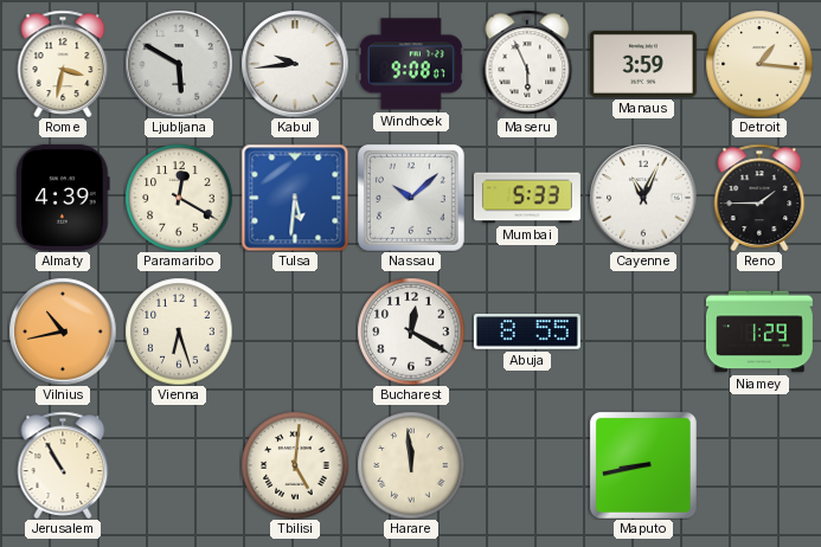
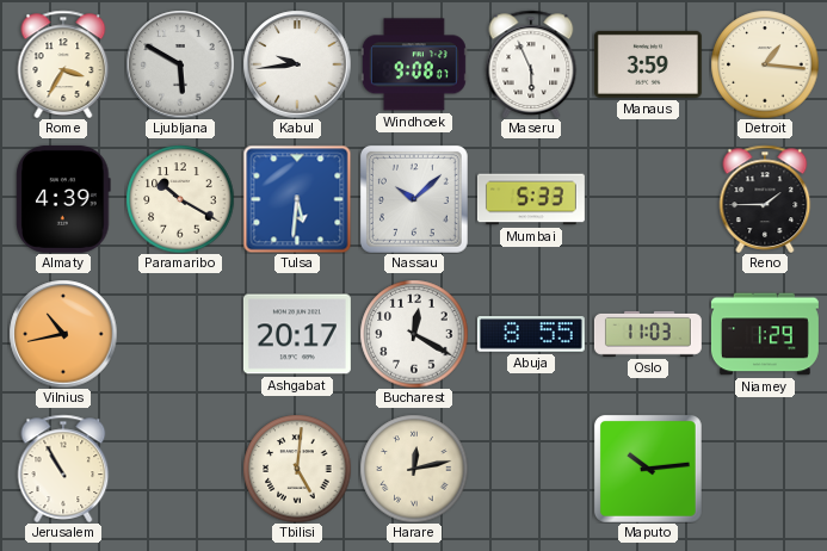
Rome: 3:32 -> 3:35 (63, 64)
Paramaribo: 12:20 -> 10:20 (180, 199)
Cayenne: 11:04 -> none (643, 198)
Vienna: 6:27 -> none (179, 332)
Ashgabat: none -> 20:17 (297, 334)
Oslo: none -> 11:03 (648, 334)
Harare: 11:59 -> 12:13 (414, 469)
Maputo: 8:43 -> 10:14 (648, 469)
